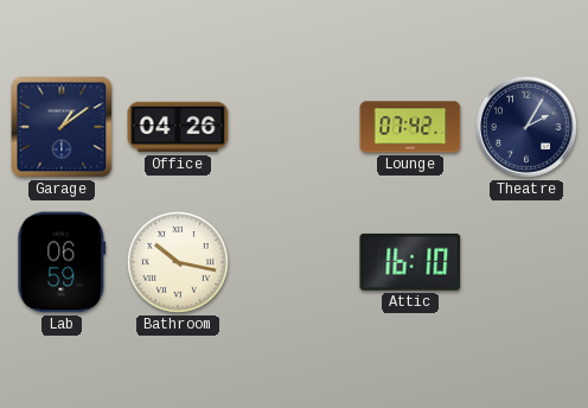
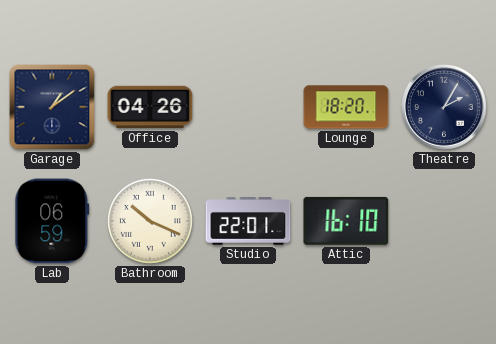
Lounge: 07:42 -> 18:20 (346, 107)
Bathroom: 10:17 -> 10:19 (150, 221)
Studio: none -> 22:01 (248, 221)
